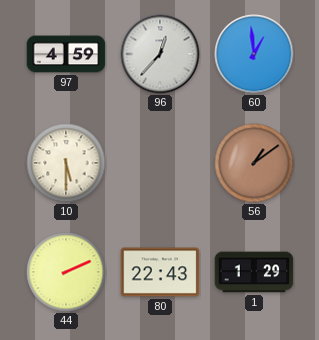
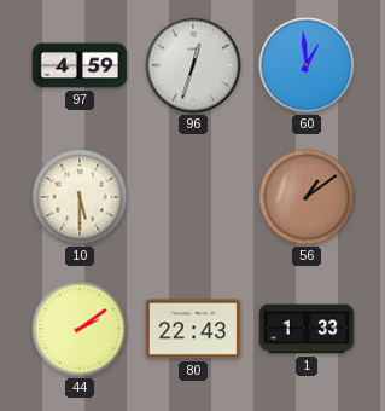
96: 12:37 -> 12:33 (193, 65)
44: 2:11 -> 2:09 (80, 329)
1: 1:29 -> 1:33 (307, 329)
